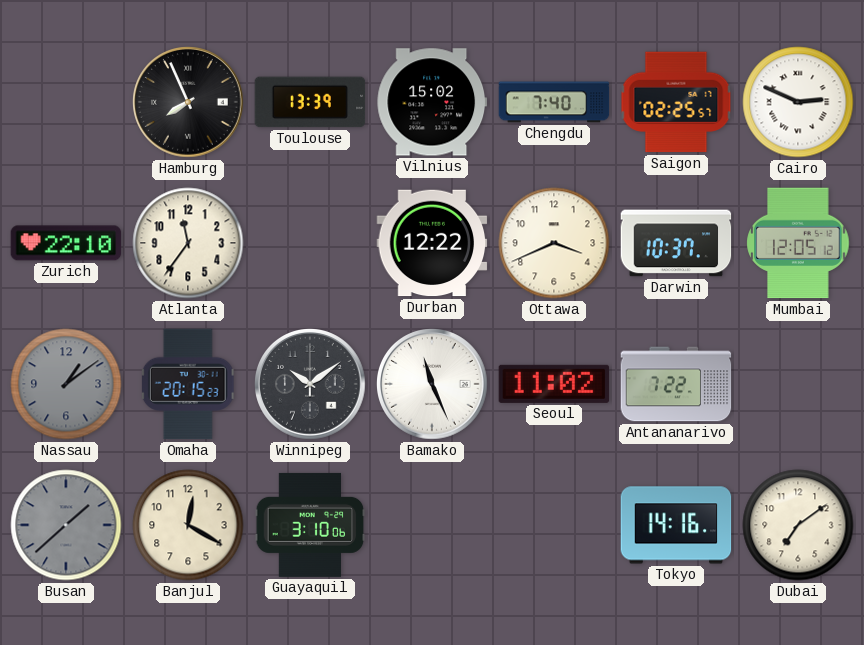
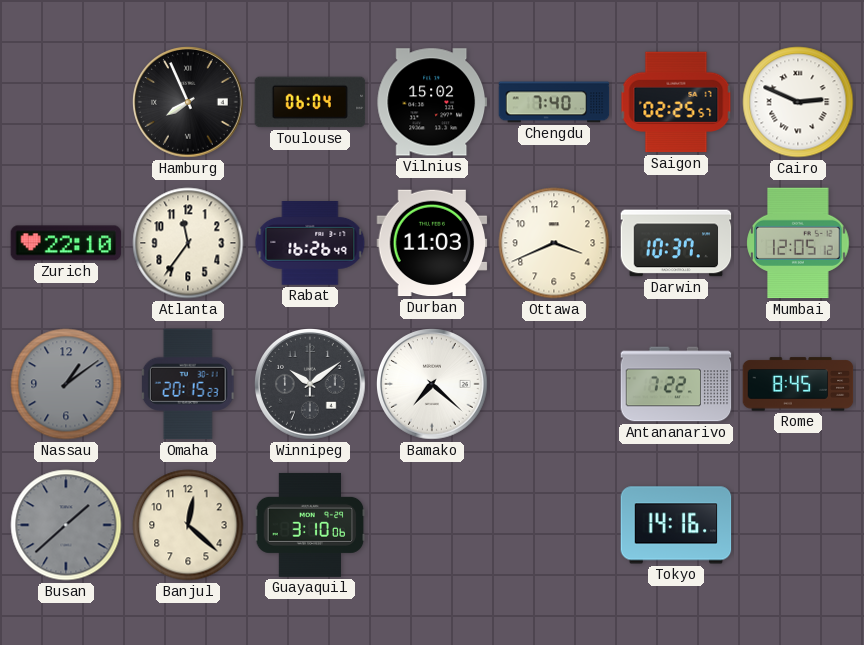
Toulouse: 13:39 -> 06:04 (310, 102)
Rabat: none -> 16:26 (310, 244)
Durban: 12:22 -> 11:03 (432, 243)
Bamako: 11:26 -> 7:22 (432, 384)
Seoul: 11:02 -> none (554, 384)
Rome: none -> 8:45 (798, 384)
Banjul: 12:20 -> 12:22 (188, 525)
Dubai: 7:09 -> none (798, 525)
